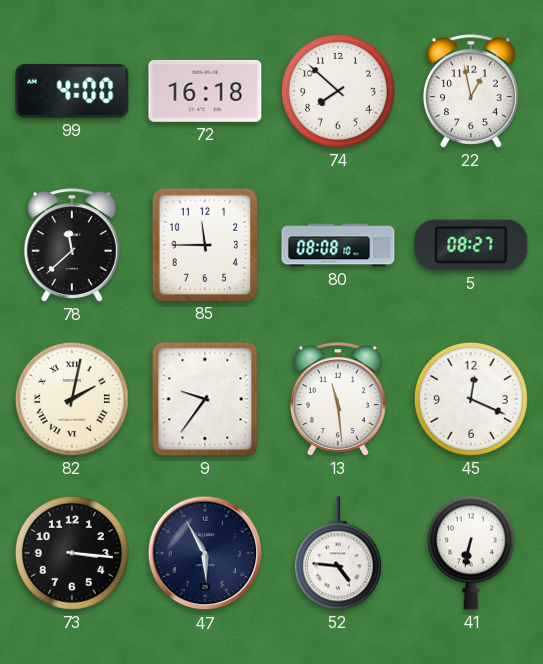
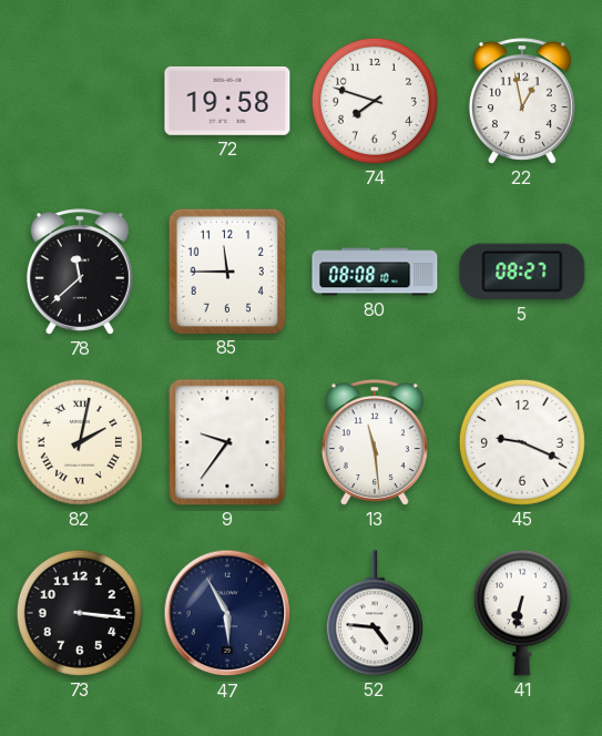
99: 4:00 -> none (72, 91)
72: 16:18 -> 19:58 (227, 101)
74: 7:52 -> 7:48 (375, 101)
45: 12:19 -> 9:19 (522, 442)
